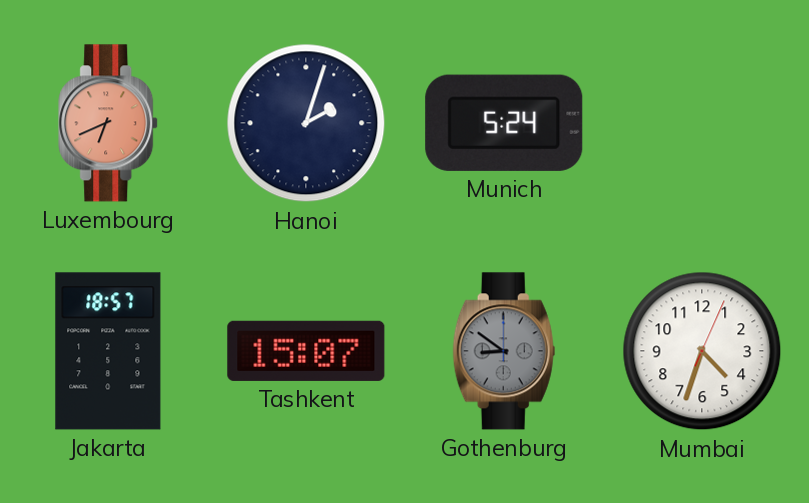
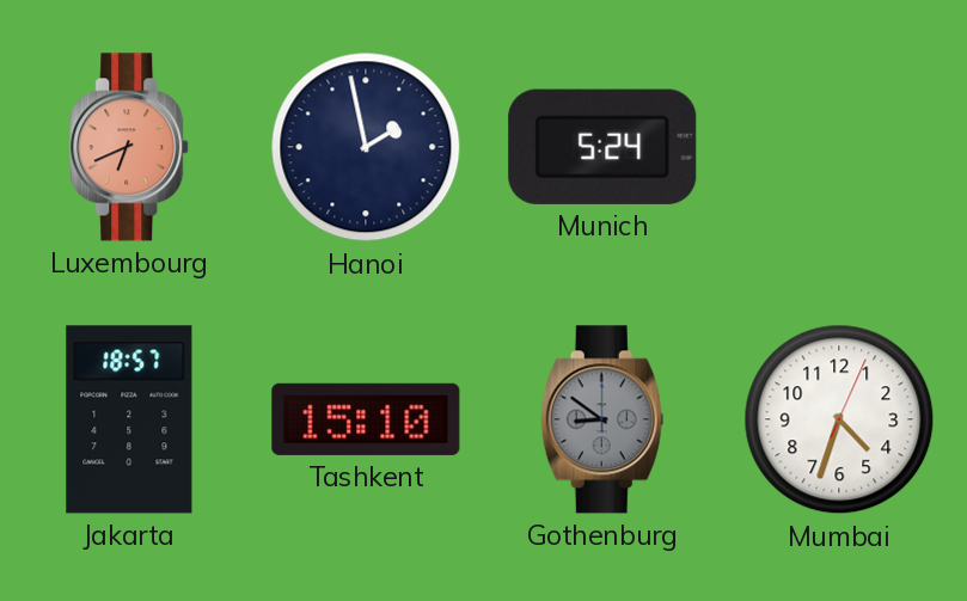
Hanoi: 2:03 -> 1:58 (366, 147)
Tashkent: 15:07 -> 15:10 (366, 419)
